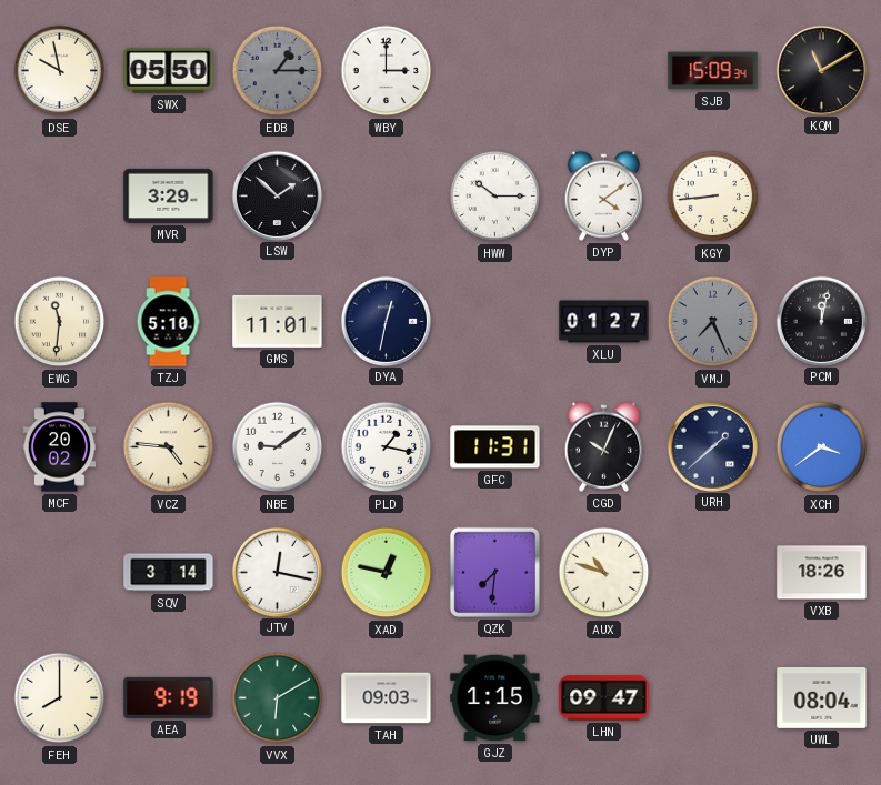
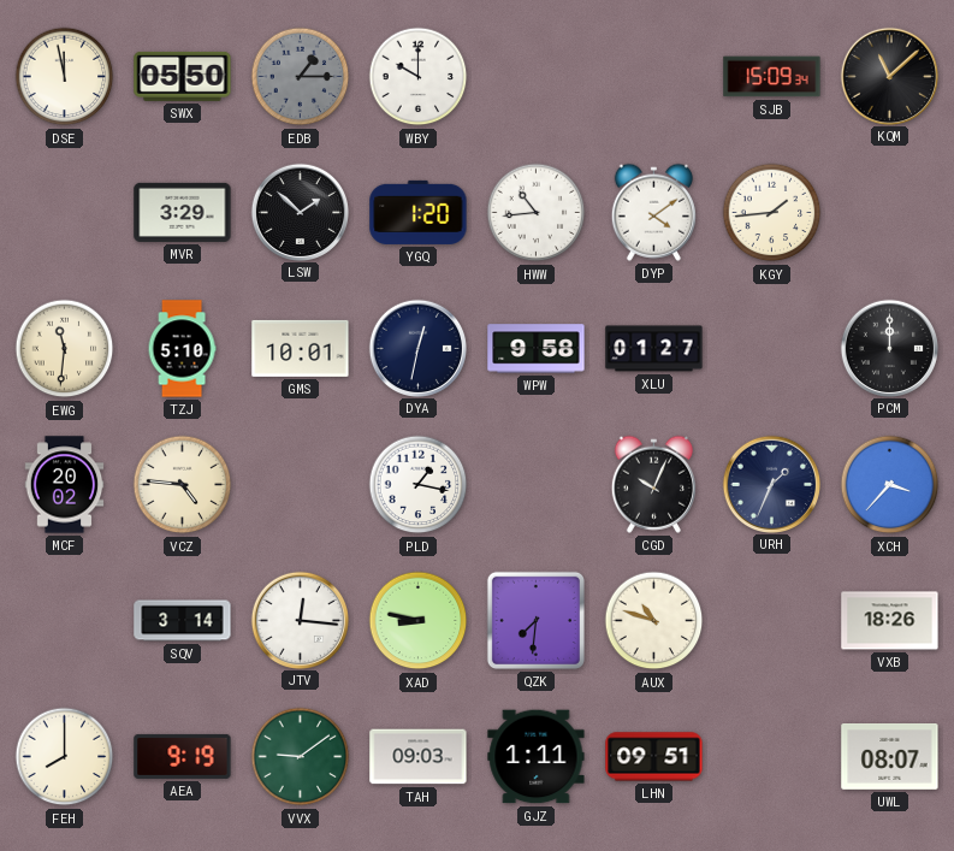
DSE: 9:58 -> 11:58 (65, 77)
WBY: 3:00 -> 10:00 (419, 77)
KQM: 11:10 -> 11:08 (889, 76)
YGQ: none -> 1:20 (419, 212)
HWW: 10:15 -> 10:44 (537, 213)
KGY: 8:44 -> 1:44 (772, 213)
GMS: 11:01 -> 10:01 (301, 348)
WPW: none -> 9:58 (537, 349)
VMJ: 7:26 -> none (713, 322)
PCM: 12:02 -> 12:00 (889, 348)
NBE: 9:09 -> none (278, 447)
GFC: 11:31 -> none (495, 447)
URH: 1:38 -> 1:34 (771, 484)
XCH: 3:39 -> 3:37 (890, 485)
JTV: 12:17 -> 12:16 (300, 620)
XAD: 12:47 -> 8:47 (419, 621)
VVX: 6:10 -> 9:09 (301, 757)
GJZ: 1:15 -> 1:11 (537, 757)
LHN: 09:47 -> 09:51 (654, 757)
UWL: 08:04 -> 08:07 (890, 757)
